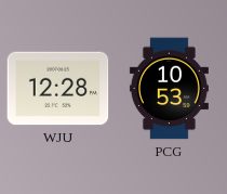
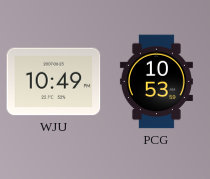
WJU: 12:28 -> 10:49 (54, 82)
